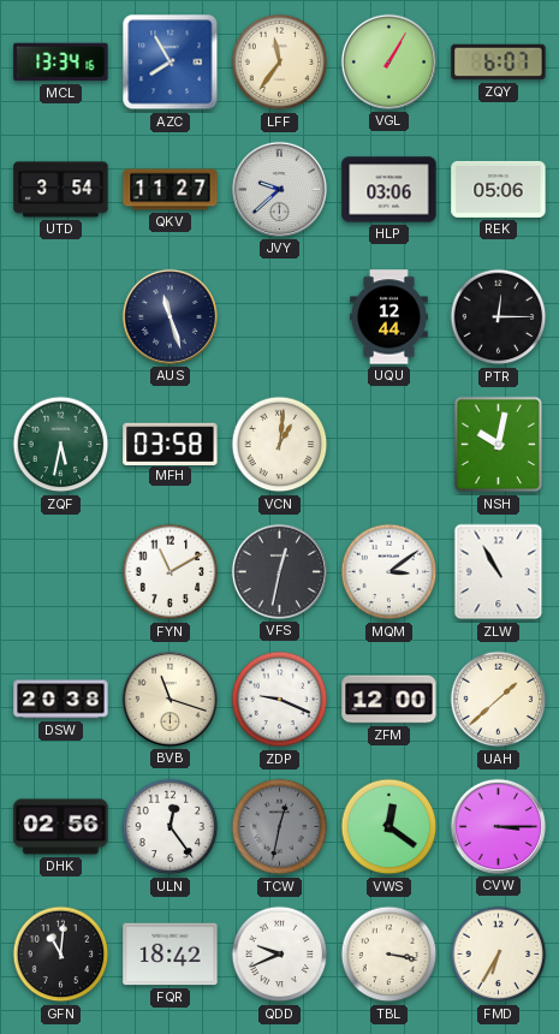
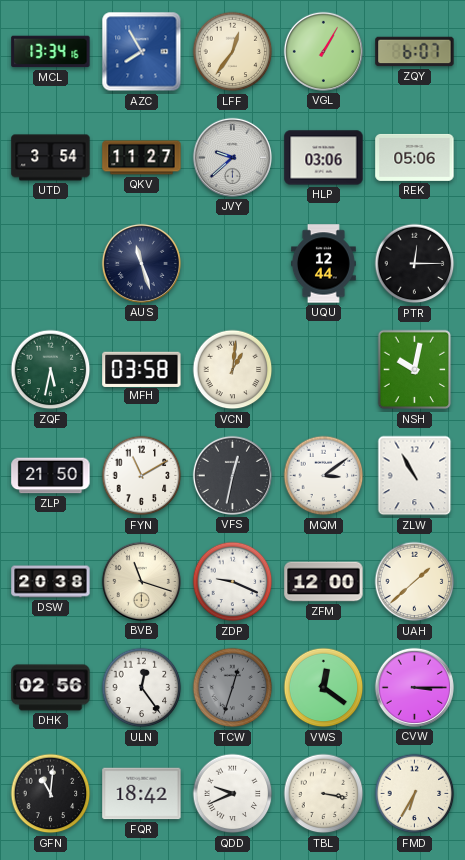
LFF: 11:36 -> 12:36 (233, 52)
ZLP: none -> 21:50 (51, 476)
TCW: 12:32 -> 12:33 (233, 688)
